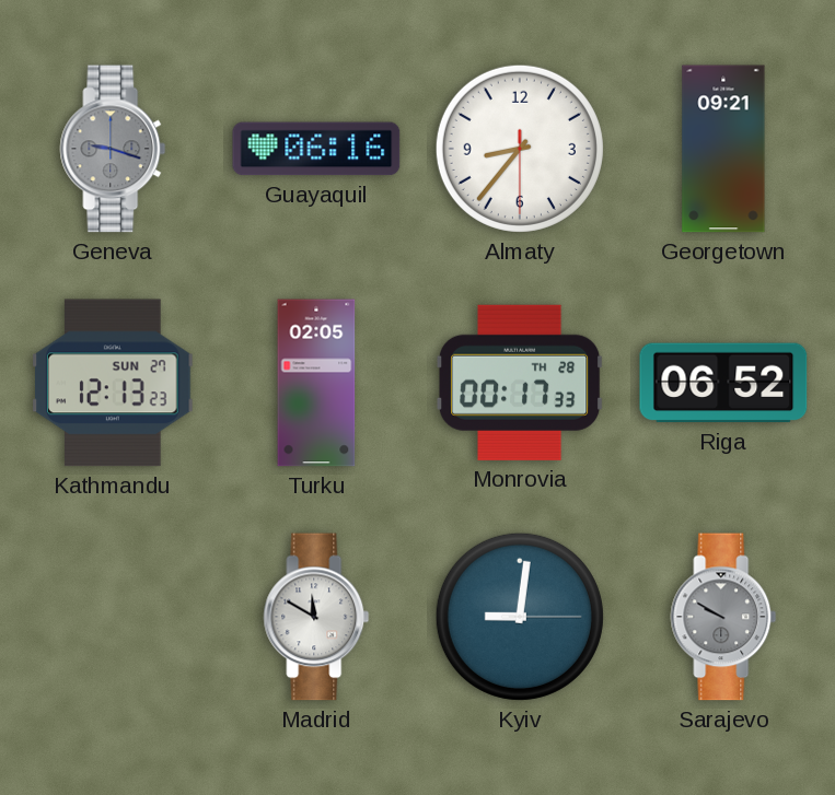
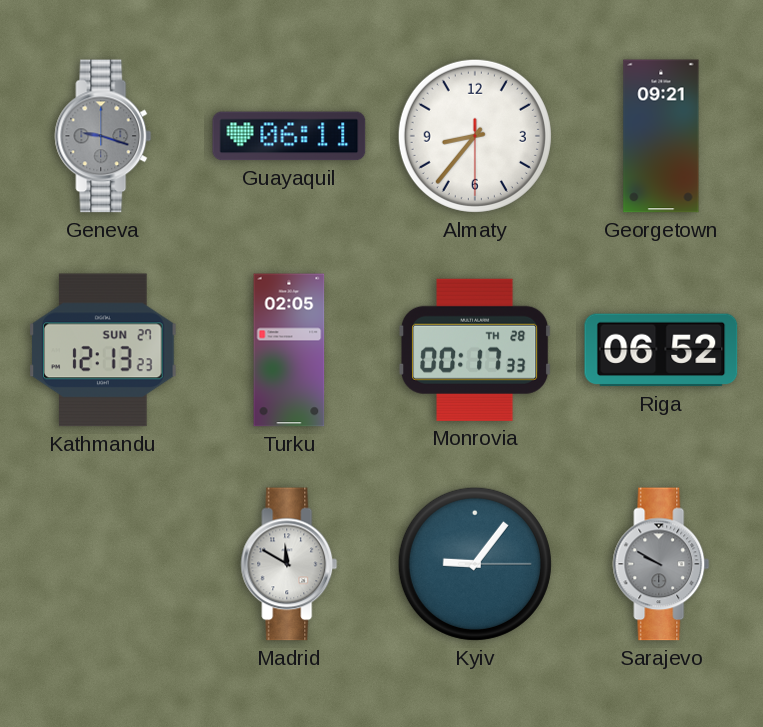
Guayaquil: 06:16 -> 06:11 (289, 136)
Kyiv: 9:01 -> 9:06 (475, 564)
